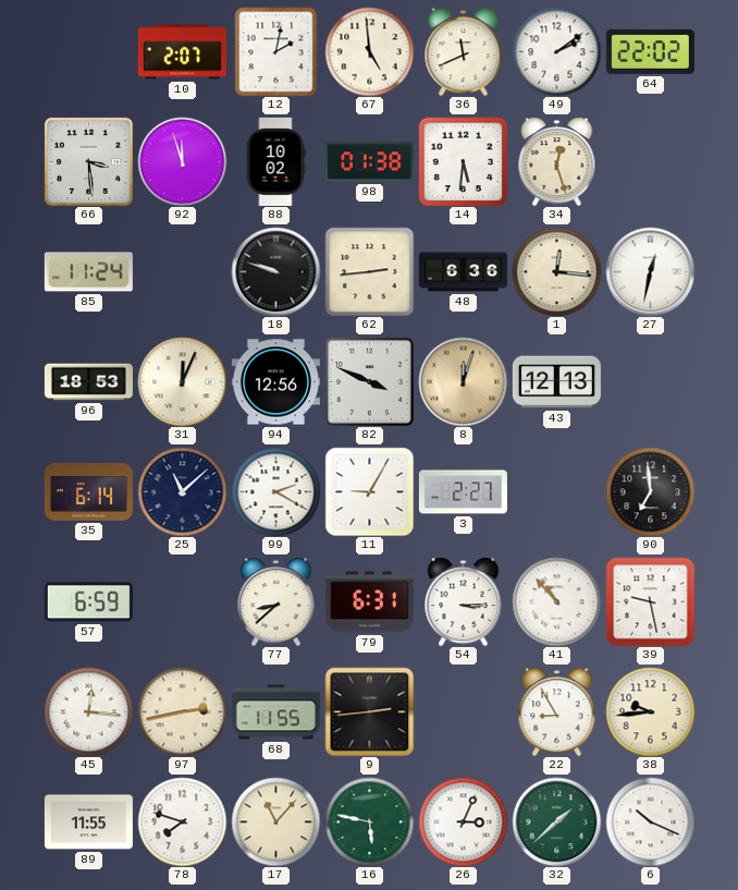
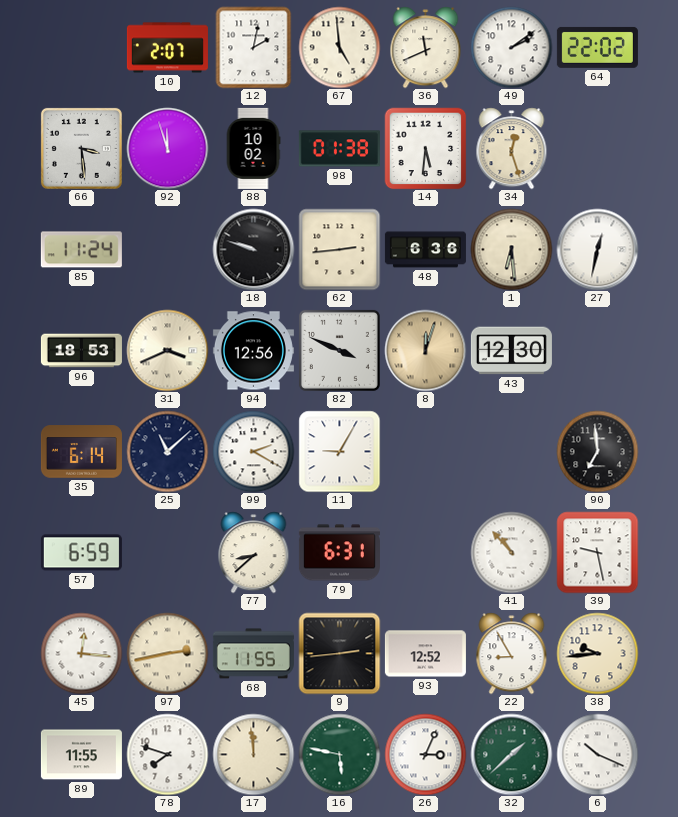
1: 12:16 -> 6:29 (511, 249)
31: 12:04 -> 3:41 (167, 350)
43: 12:13 -> 12:30 (511, 351)
3: 2:27 -> none (463, 492)
54: 3:15 -> none (464, 601)
93: none -> 12:52 (425, 654)
17: 11:07 -> 11:59 (253, 754)
